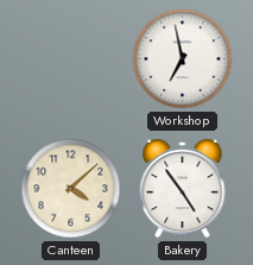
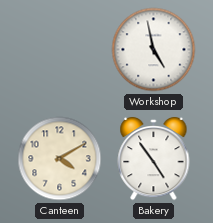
Workshop: 6:58 -> 4:58 (154, 50)
Canteen: 4:08 -> 4:10 (60, 159)
